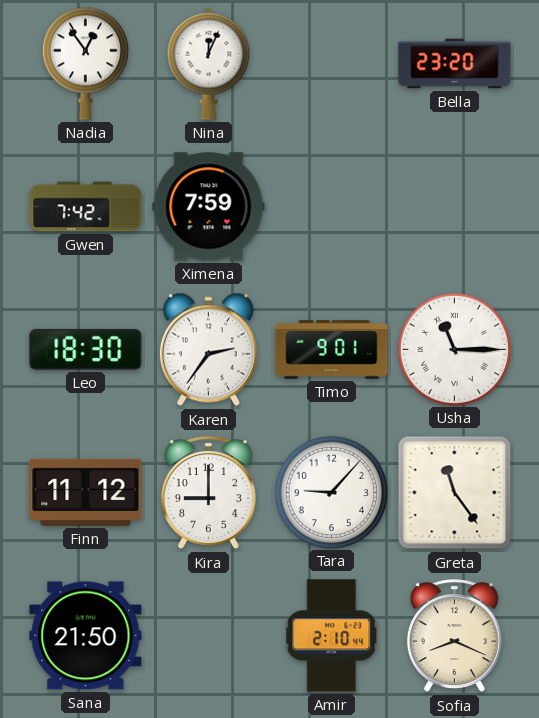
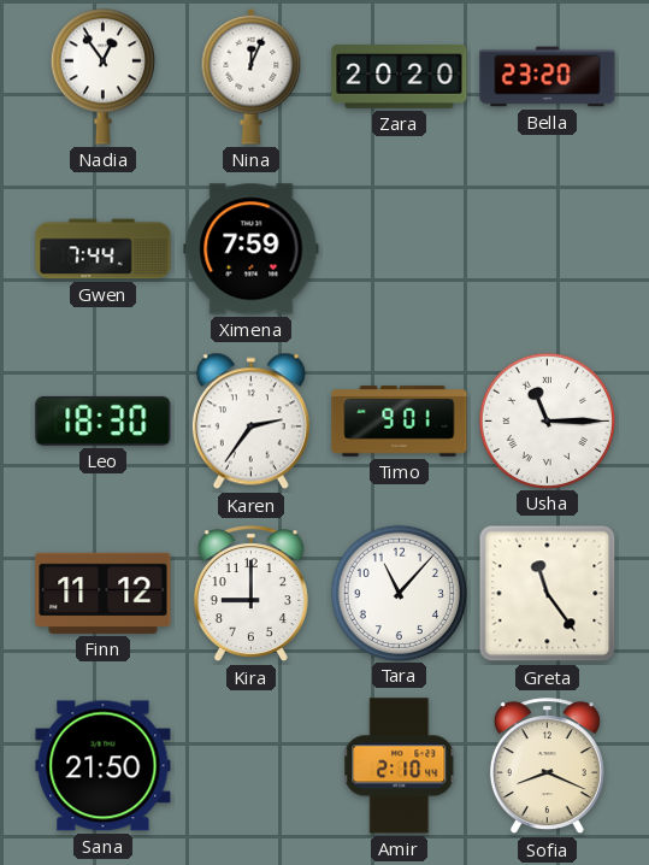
Zara: none -> 20:20 (400, 77)
Gwen: 7:42 -> 7:44 (104, 249)
Tara: 9:07 -> 11:07 (399, 593)
